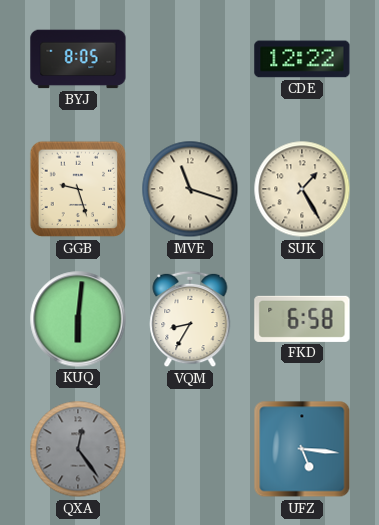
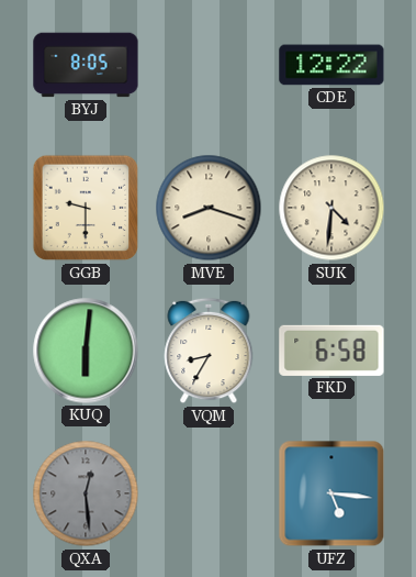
GGB: 9:27 -> 9:30 (86, 208)
MVE: 11:18 -> 8:18 (209, 208)
SUK: 1:25 -> 4:31 (331, 208)
QXA: 12:24 -> 12:29 (86, 493)
